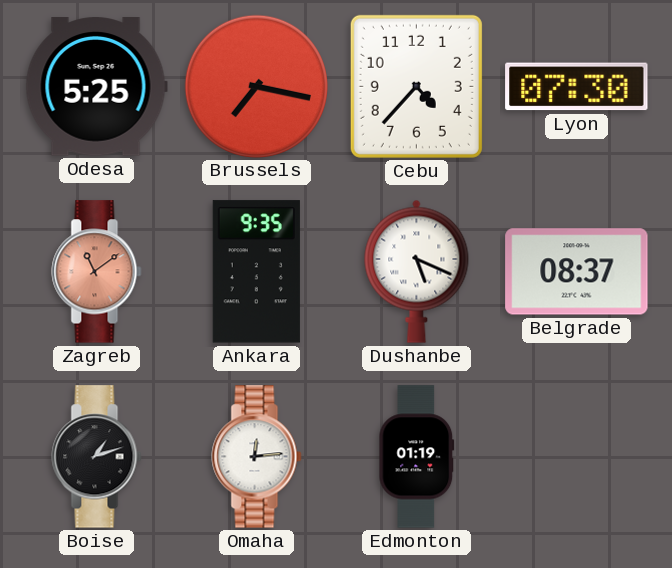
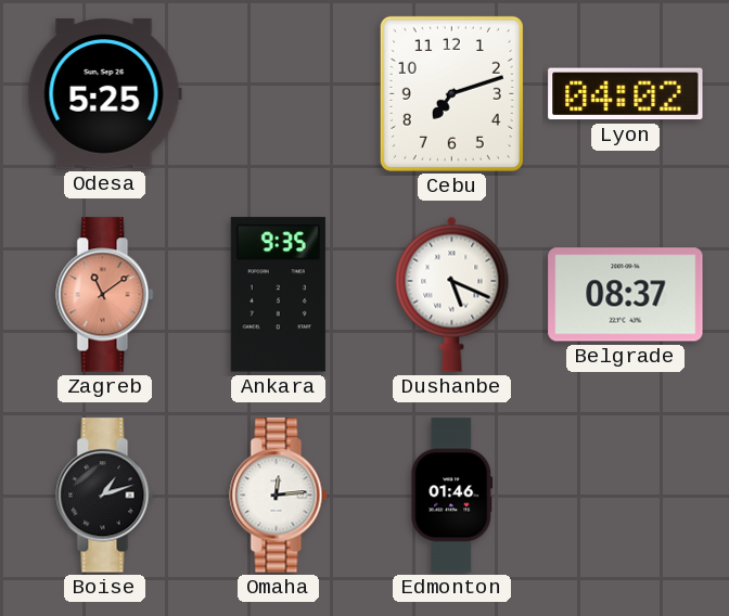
Brussels: 7:17 -> none (256, 86)
Cebu: 4:37 -> 7:12 (451, 93)
Lyon: 07:30 -> 04:02 (626, 94)
Edmonton: 01:19 -> 01:46 (452, 496)
